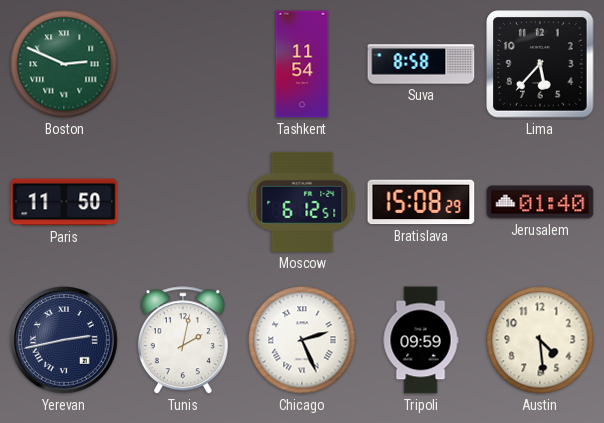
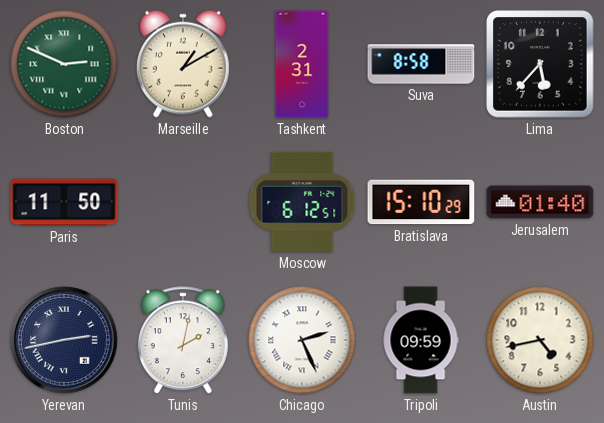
Marseille: none -> 1:10 (183, 64)
Tashkent: 11:54 -> 2:31 (302, 64)
Bratislava: 15:08 -> 15:10 (421, 202)
Austin: 4:29 -> 4:43 (540, 340)
